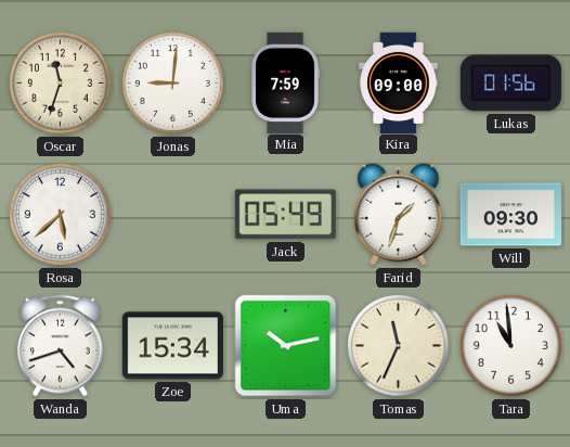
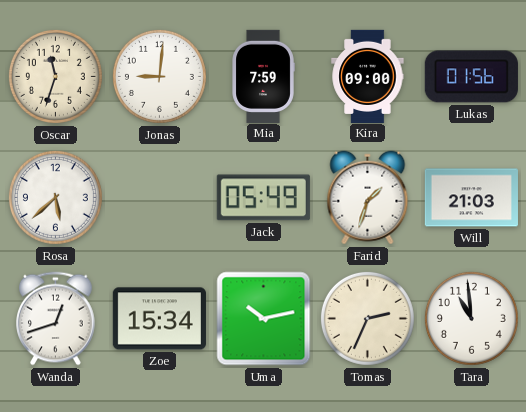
Will: 09:30 -> 21:03 (471, 198)
Wanda: 4:42 -> 12:42 (56, 319)
Tomas: 11:34 -> 2:34 (367, 318)
